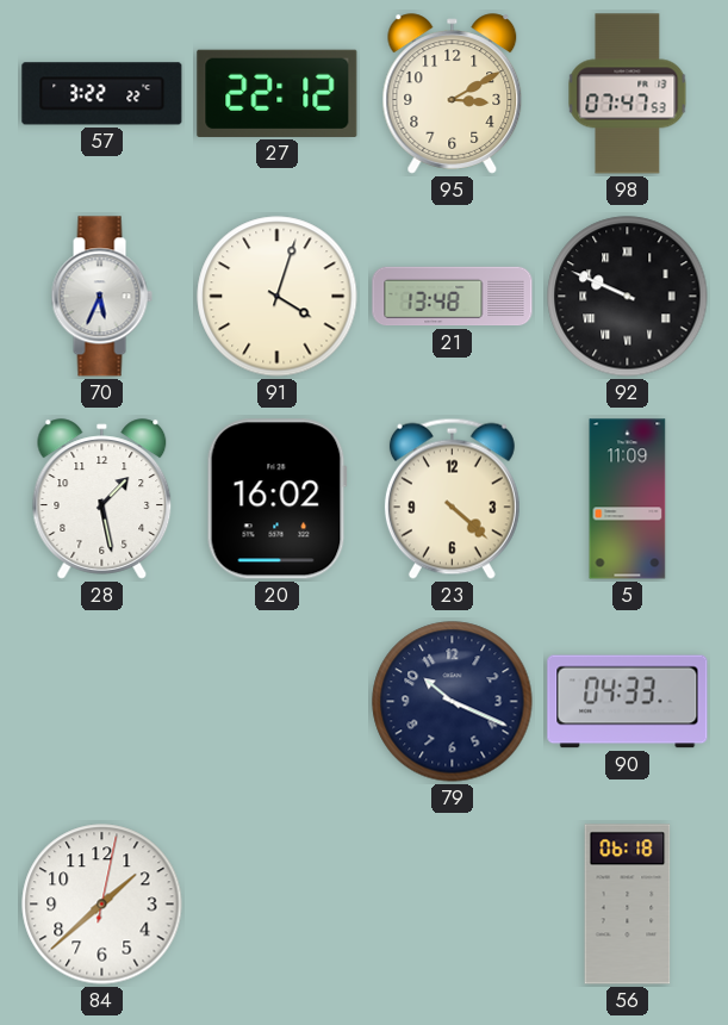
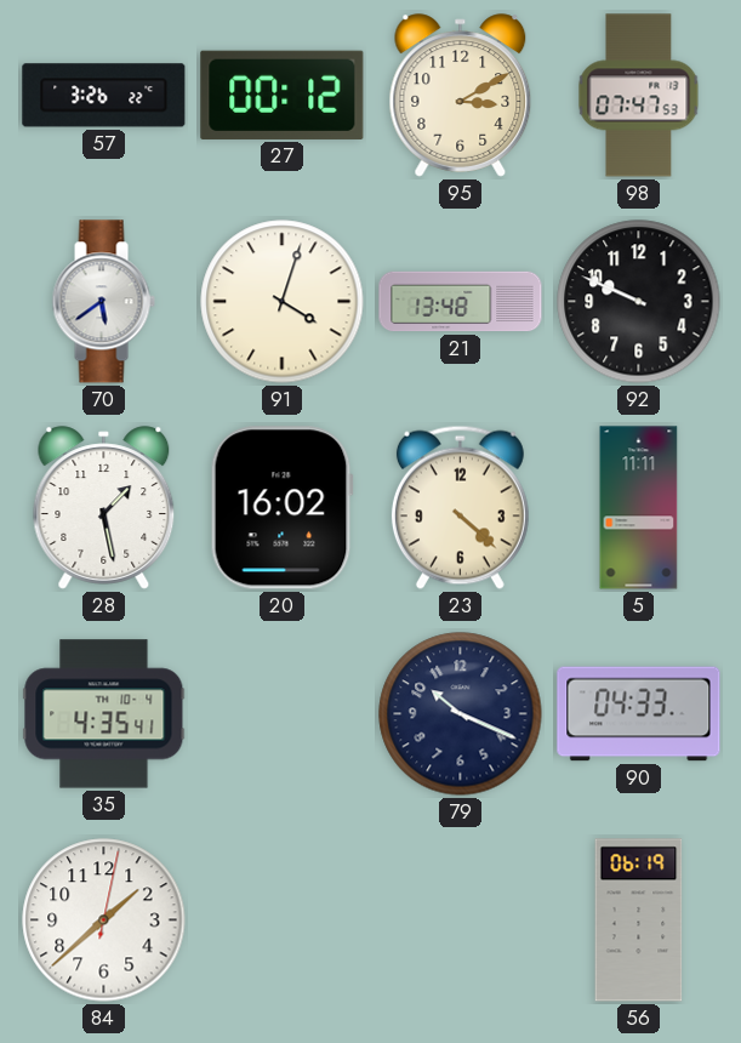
57: 3:22 -> 3:26 (104, 96)
27: 22:12 -> 00:12 (283, 95)
70: 5:34 -> 5:39 (103, 302)
92 numerals: Roman -> Arabic (639, 302)
5: 11:09 -> 11:11 (639, 508)
35: none -> 4:35 (104, 714)
56: 06:18 -> 06:19 (639, 921)
